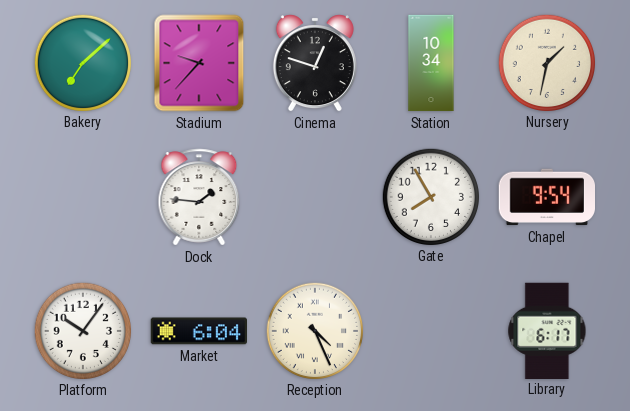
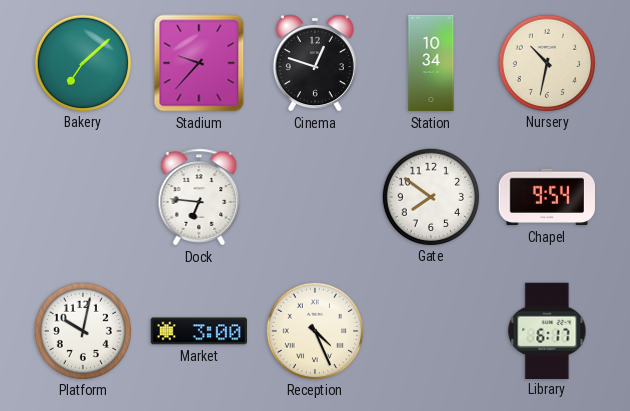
Nursery: 1:32 -> 10:32 (546, 62)
Dock: 1:46 -> 6:46 (199, 197)
Gate: 7:55 -> 7:51 (430, 196)
Platform: 10:06 -> 10:02 (82, 330)
Market: 6:04 -> 3:00 (198, 331)
